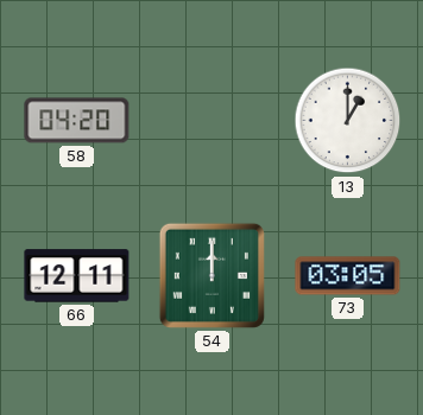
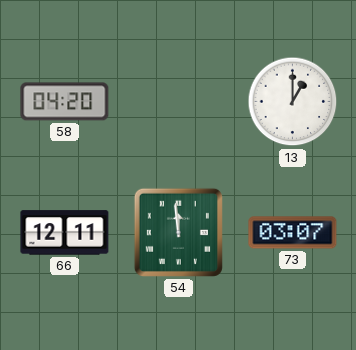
54: 12:00 -> 11:59 (178, 232)
73: 03:05 -> 03:07 (293, 233)
